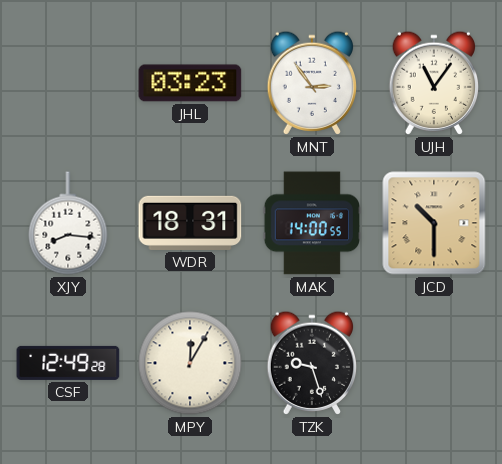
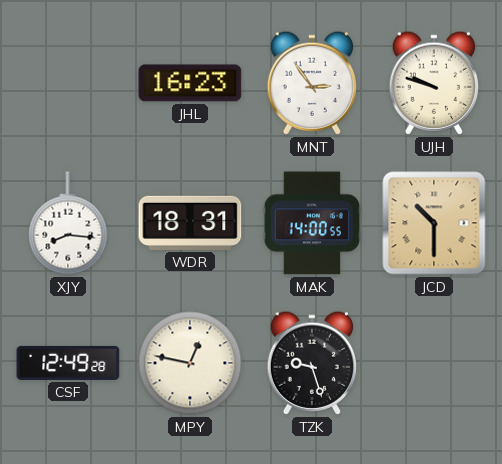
JHL: 03:23 -> 16:23 (190, 83)
UJH: 11:06 -> 9:48 (433, 83)
MPY: 12:05 -> 12:47 (190, 363)
